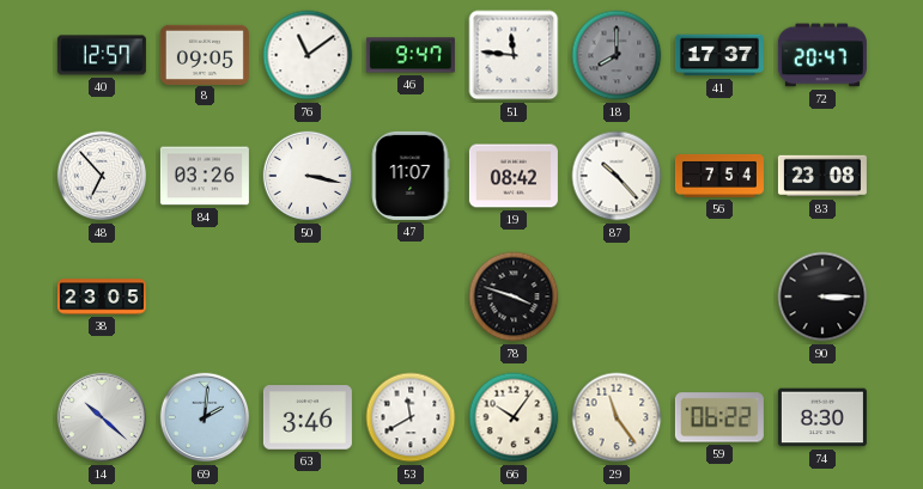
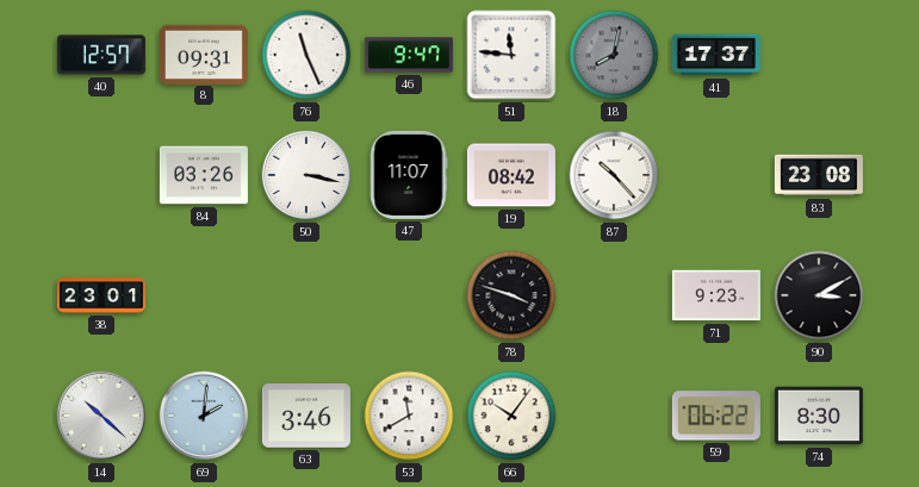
8: 09:05 -> 09:31 (204, 54)
76: 11:09 -> 11:26 (306, 55)
18: 8:00 -> 8:02 (614, 55)
72: 20:47 -> none (822, 55)
48: 6:53 -> none (102, 176)
56: 7:54 -> none (719, 176)
38: 23:05 -> 23:01 (101, 295)
71: none -> 9:23 (716, 295)
90: 3:15 -> 3:10 (819, 295)
29: 11:24 -> none (617, 417)
